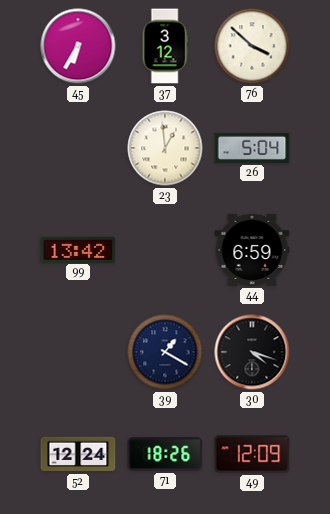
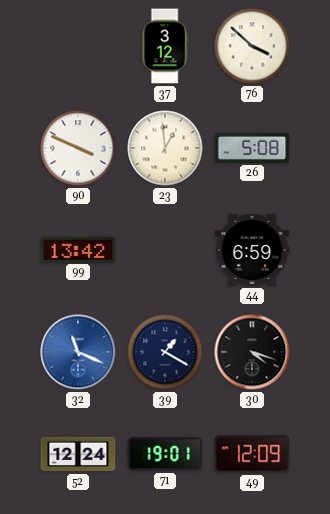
45: 6:35 -> none (78, 46)
90: none -> 3:49 (78, 148)
26: 5:04 -> 5:08 (252, 148)
32: none -> 11:19 (78, 352)
71: 18:26 -> 19:01 (165, 454)
